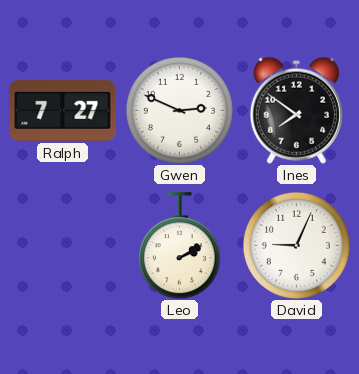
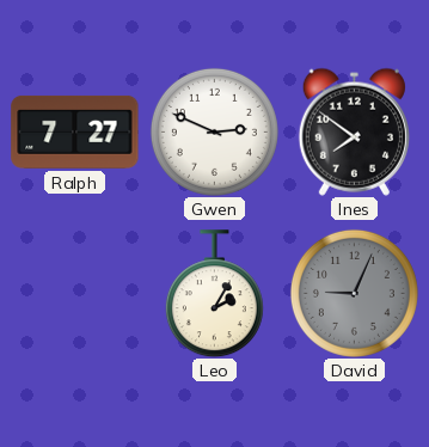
Leo: 2:10 -> 2:05 (214, 294)
David dial: white -> grey (354, 293)
